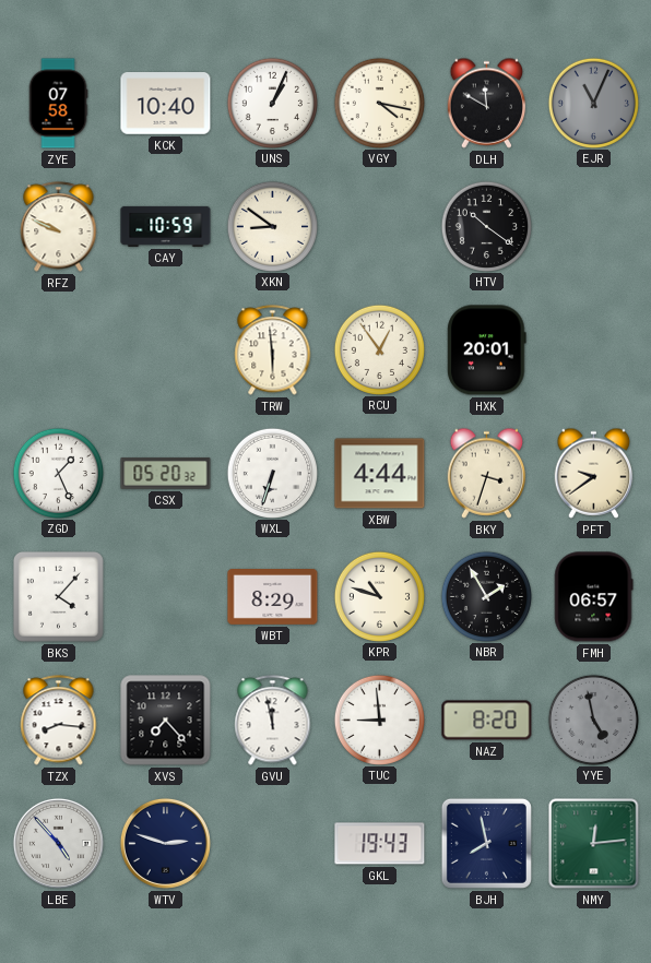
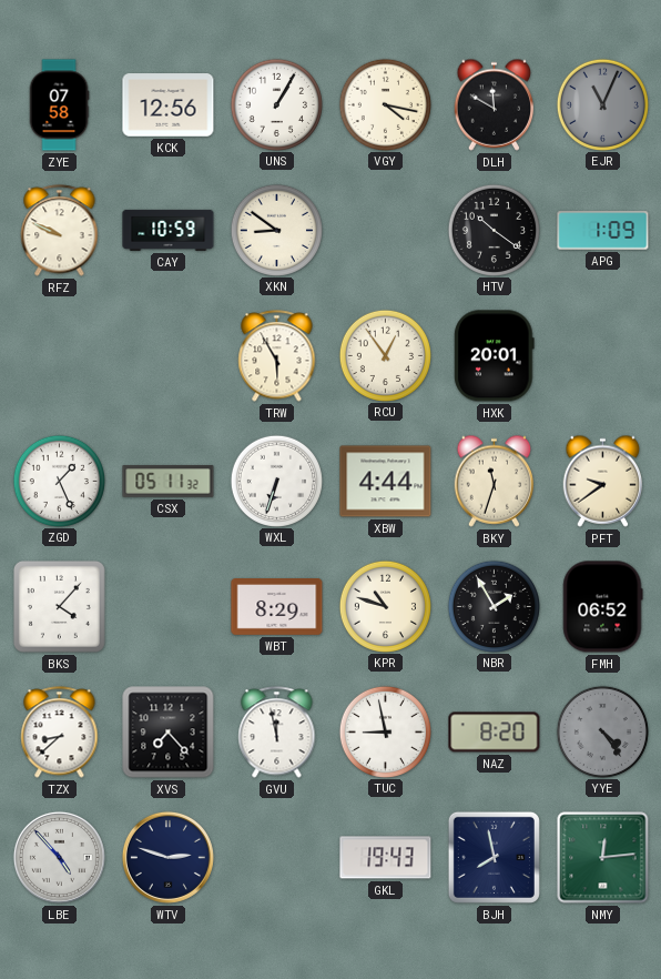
KCK: 10:40 -> 12:56 (169, 105)
UNS: 1:04 -> 1:05 (276, 104)
APG: none -> 1:09 (603, 231)
TRW: 5:59 -> 5:55 (277, 356)
CSX: 05:20 -> 05:11 (169, 482)
BKY: 3:33 -> 11:33 (495, 481)
FMH: 06:57 -> 06:52 (602, 607)
TZX: 8:16 -> 8:38 (60, 733)
TUC: 8:59 -> 8:58 (385, 731)
YYE: 4:58 -> 4:24 (602, 731)
